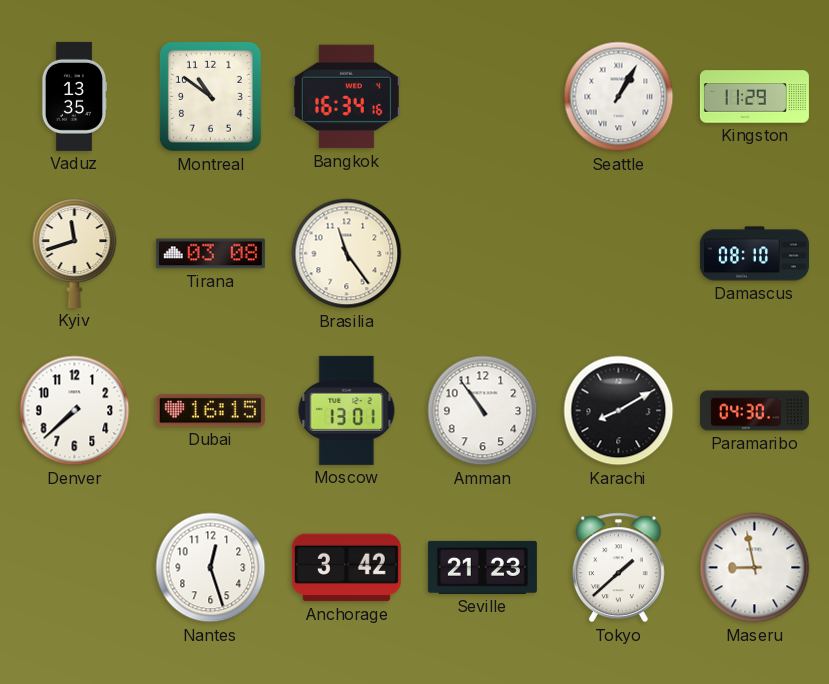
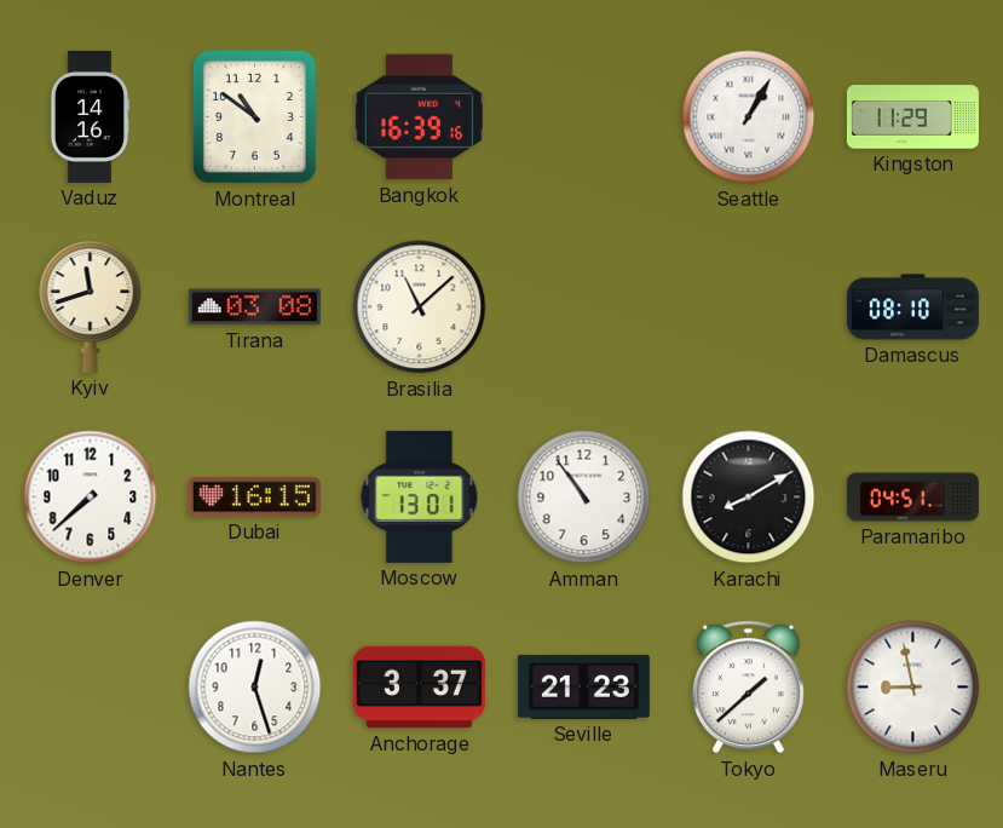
Vaduz: 13:35 -> 14:16 (90, 116)
Bangkok: 16:34 -> 16:39 (419, 117)
Brasilia: 11:24 -> 11:08 (420, 307)
Paramaribo: 04:30 -> 04:51 (912, 498)
Anchorage: 3:42 -> 3:37 (419, 688)
